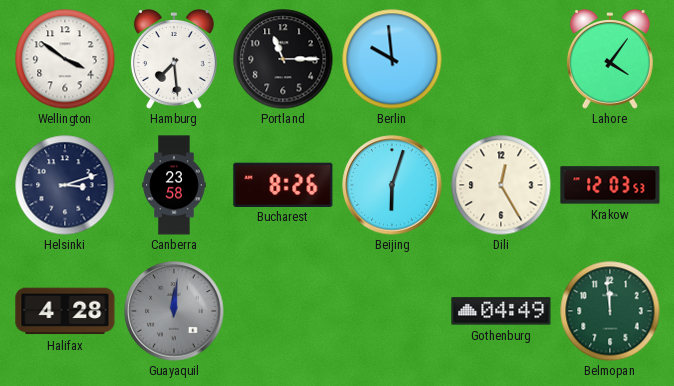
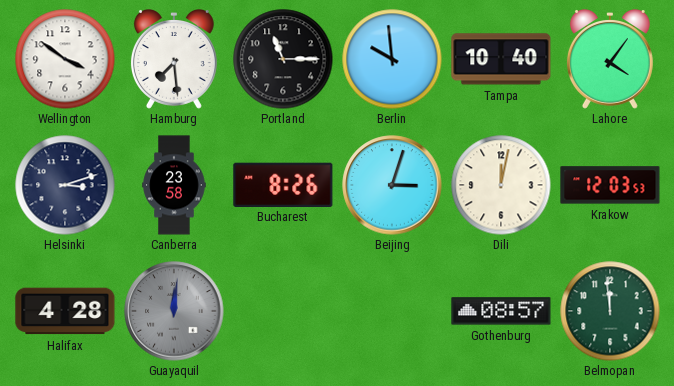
Tampa: none -> 10:40 (501, 59)
Beijing: 6:03 -> 3:03 (392, 185)
Dili: 12:25 -> 12:02 (501, 185)
Gothenburg: 04:49 -> 08:57 (501, 311)
